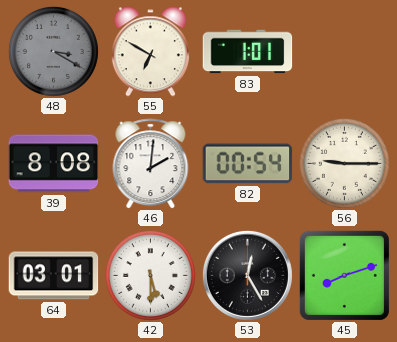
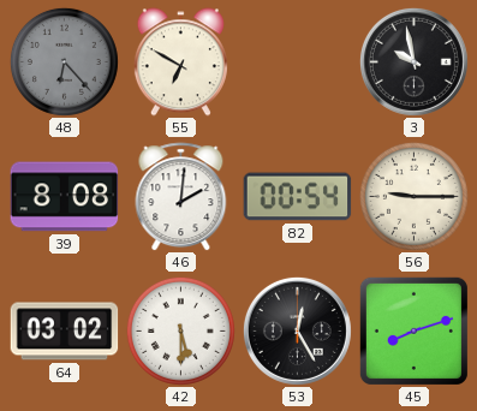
48: 3:20 -> 6:23 (64, 61)
83: 1:01 -> none (248, 52)
3: none -> 9:58 (413, 61)
64: 03:01 -> 03:02 (65, 332)
